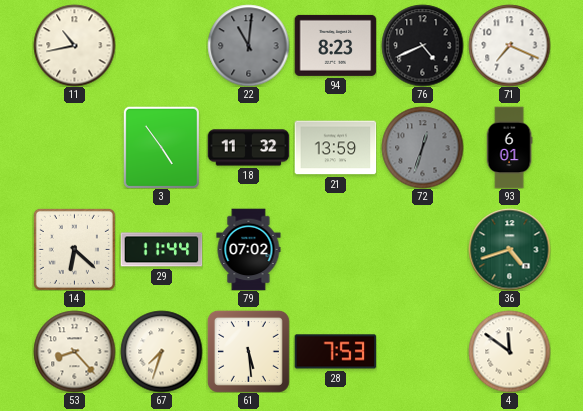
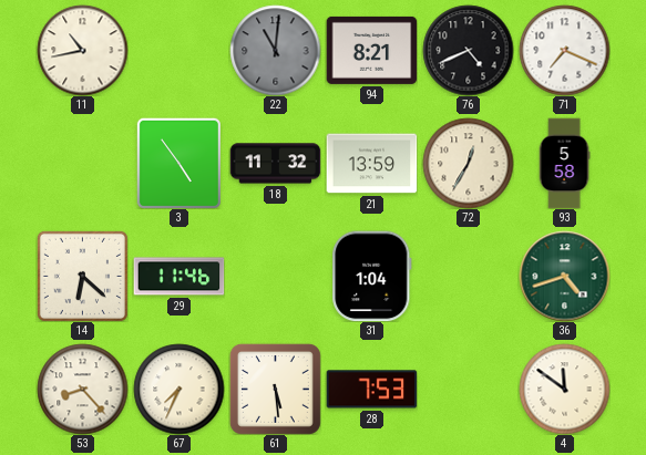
94: 8:23 -> 8:21 (371, 50)
72: 12:33 -> 12:35 (468, 163)
72 dial: grey -> cream (468, 163)
93: 6:01 -> 5:58 (564, 163)
29: 11:44 -> 11:46 (178, 277)
79: 07:02 -> none (249, 249)
31: none -> 1:04 (372, 276)
67: 7:33 -> 7:34 (178, 389)
